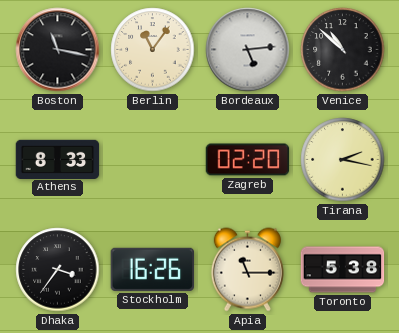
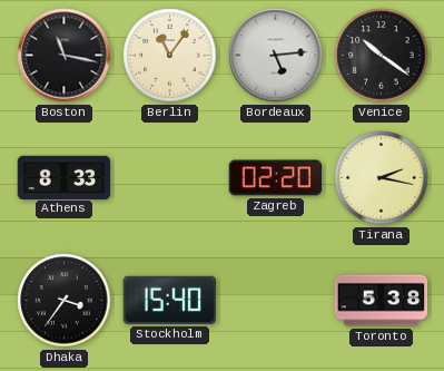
Venice: 10:52 -> 10:21 (382, 56)
Stockholm: 16:26 -> 15:40 (170, 300)
Apia: 11:15 -> none (247, 270)
